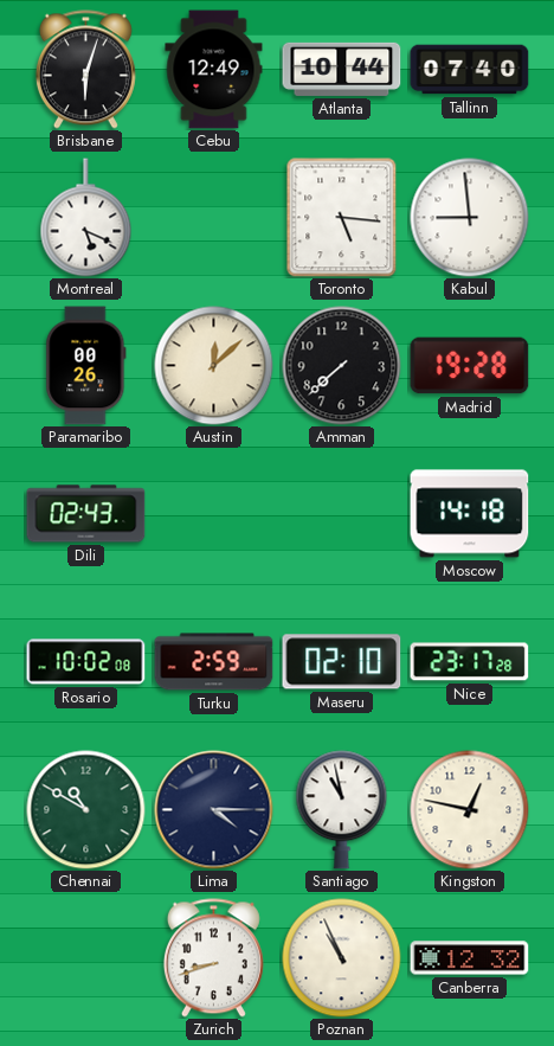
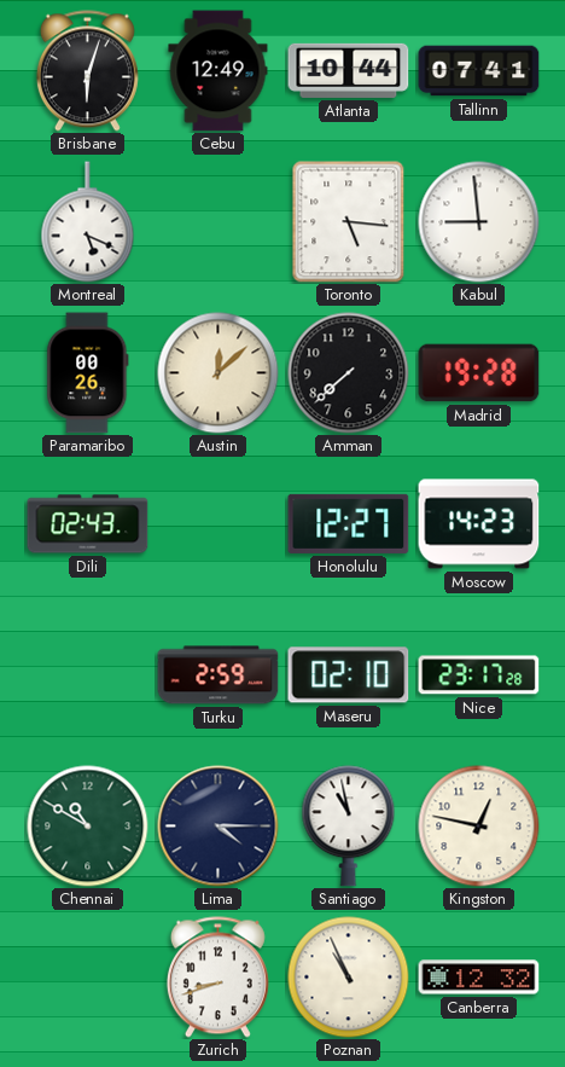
Tallinn: 07:40 -> 07:41 (479, 71)
Honolulu: none -> 12:27 (349, 523)
Moscow: 14:18 -> 14:23 (479, 524)
Rosario: 10:02 -> none (86, 662)
